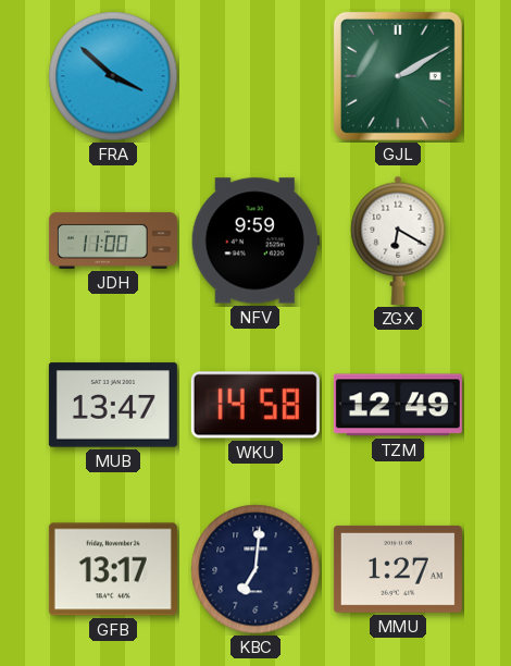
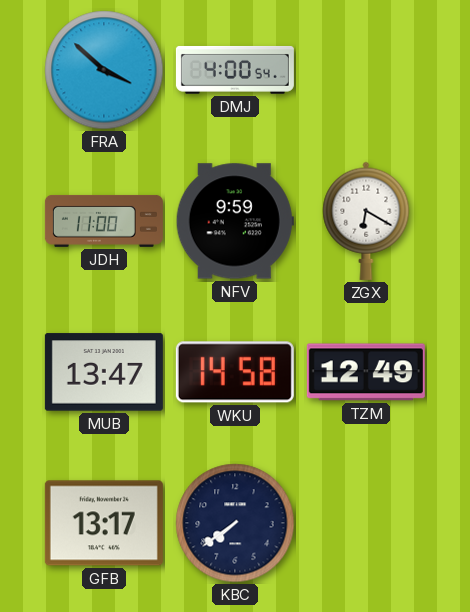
DMJ: none -> 4:00 (235, 70)
GJL: 2:10 -> none (398, 76)
KBC: 7:01 -> 7:39 (235, 523)
MMU: 1:27 -> none (398, 569)
